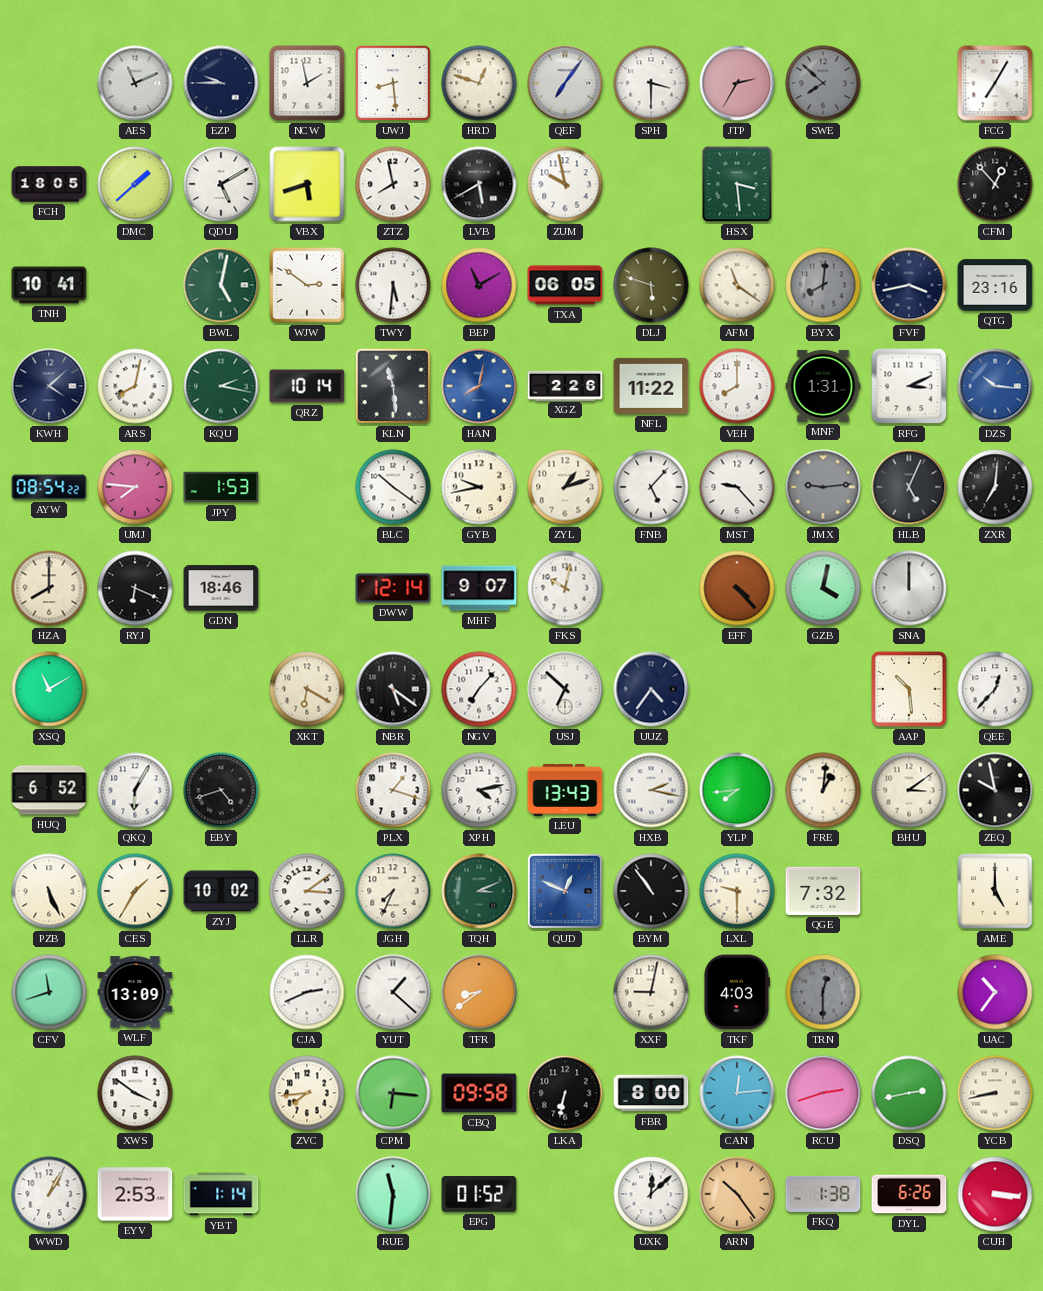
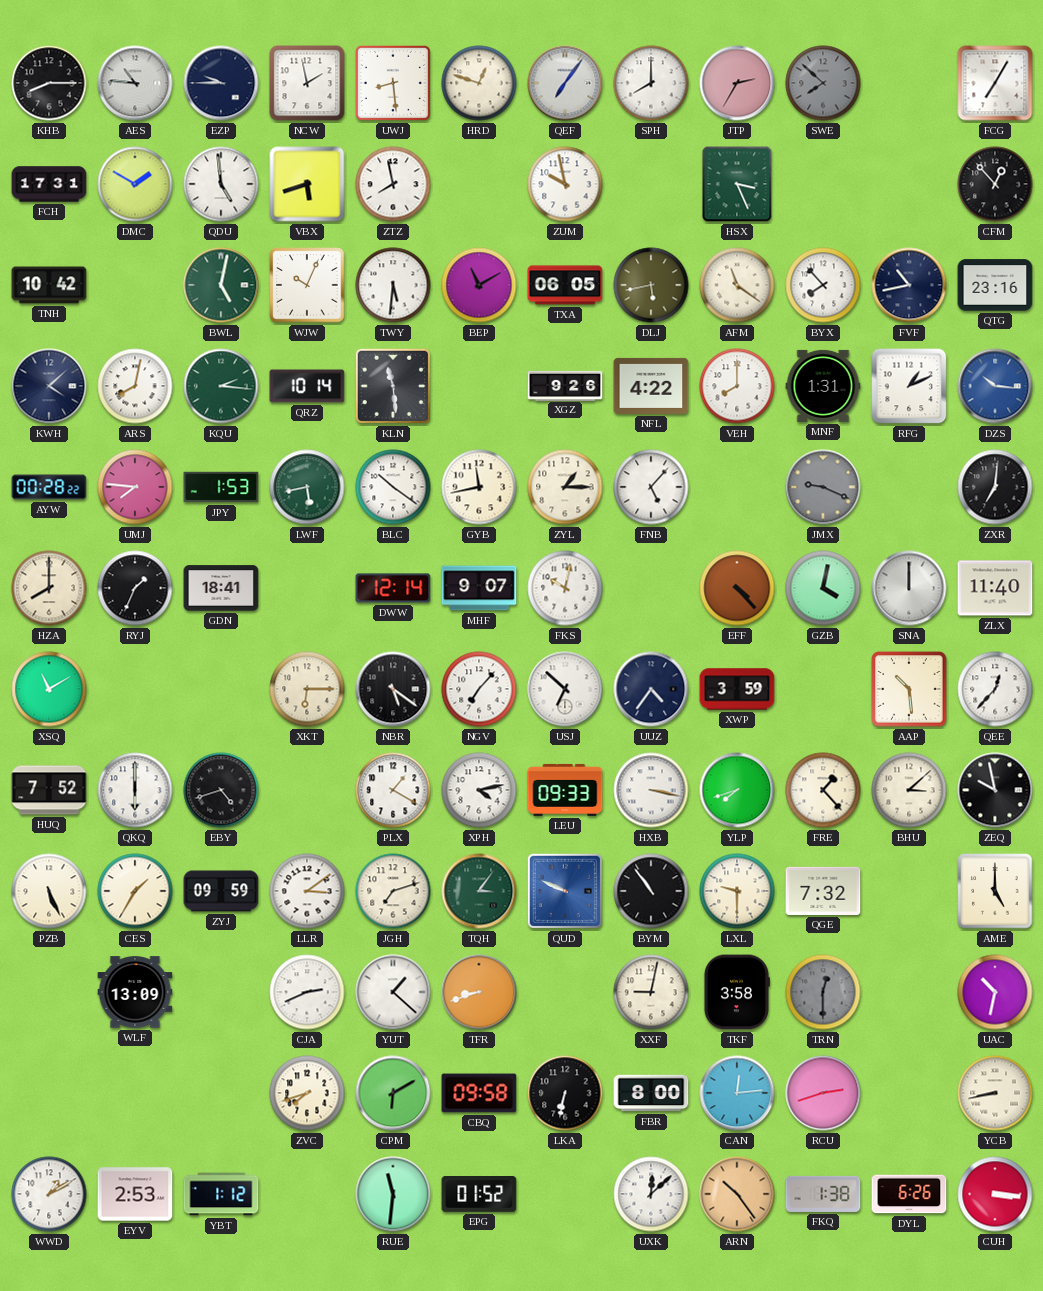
KHB: none -> 8:15 (49, 83)
AES: 11:11 -> 10:46 (135, 83)
SPH: 3:30 -> 8:00 (651, 83)
FCH: 18:05 -> 17:31 (49, 184)
DMC: 1:38 -> 1:50 (135, 184)
QDU: 5:10 -> 4:59 (221, 184)
LVB: 5:40 -> none (479, 184)
HSX: 3:29 -> 3:26 (737, 184)
TNH: 10:41 -> 10:42 (49, 285)
WJW: 2:51 -> 10:04 (307, 285)
DLJ: 5:48 -> 5:43 (651, 285)
BYX: 8:01 -> 7:53 (823, 285)
BYX dial: grey -> white (823, 285)
FVF: 3:43 -> 10:43 (909, 285)
KQU: 2:17 -> 2:16 (221, 386)
HAN: 8:02 -> none (479, 386)
XGZ: 2:26 -> 9:26 (565, 385)
NFL: 11:22 -> 4:22 (651, 386)
RFG: 3:11 -> 1:11 (909, 386)
AYW: 08:54 -> 00:28 (49, 487)
LWF: none -> 5:43 (307, 487)
GYB: 9:43 -> 11:43 (479, 487)
ZYL: 1:12 -> 1:15 (565, 487)
MST: 9:23 -> none (737, 487)
JMX: 9:14 -> 9:19 (823, 487)
HLB: 5:04 -> none (909, 487)
RYJ: 6:19 -> 1:34 (135, 588)
GDN: 18:46 -> 18:41 (221, 588)
ZLX: none -> 11:40 (995, 588)
XKT: 6:20 -> 6:15 (307, 689)
XWP: none -> 3:59 (737, 689)
HUQ: 6:52 -> 7:52 (49, 790)
QKQ: 6:05 -> 6:00 (135, 790)
PLX: 1:18 -> 1:20 (393, 790)
LEU: 13:43 -> 09:33 (565, 790)
HXB: 2:17 -> 3:17 (651, 790)
YLP: 7:44 -> 7:42 (737, 790)
FRE: 1:01 -> 1:23 (823, 790)
BHU: 3:09 -> 3:08 (909, 790)
ZYJ: 10:02 -> 09:59 (221, 891)
JGH: 7:34 -> 7:12 (393, 891)
TQH: 3:11 -> 3:06 (479, 891)
QUD: 12:49 -> 9:49 (565, 891)
CFV: 11:42 -> none (49, 992)
TFR: 8:39 -> 8:42 (479, 992)
TKF: 4:03 -> 3:58 (736, 992)
UAC: 10:36 -> 10:32 (995, 992)
XWS: 3:51 -> none (135, 1093)
ZVC: 7:44 -> 7:42 (307, 1093)
CPM: 6:16 -> 6:10 (393, 1093)
DSQ: 2:43 -> none (909, 1093)
WWD: 1:05 -> 1:10 (49, 1194)
YBT: 1:14 -> 1:12 (221, 1194)
